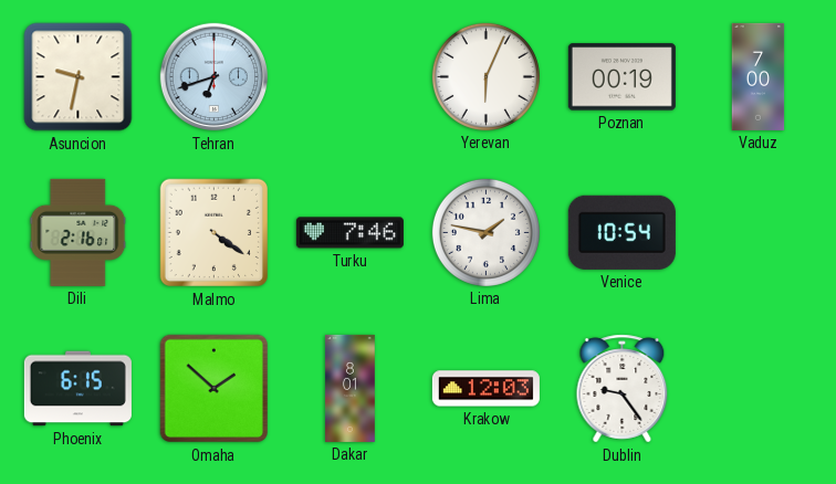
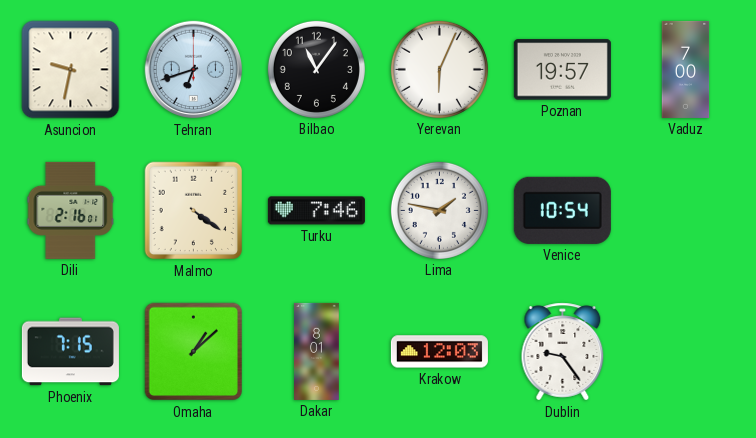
Bilbao: none -> 11:06 (316, 69)
Poznan: 00:19 -> 19:57 (562, 70)
Phoenix: 6:15 -> 7:15 (70, 352)
Omaha: 1:52 -> 1:08 (194, 352)
